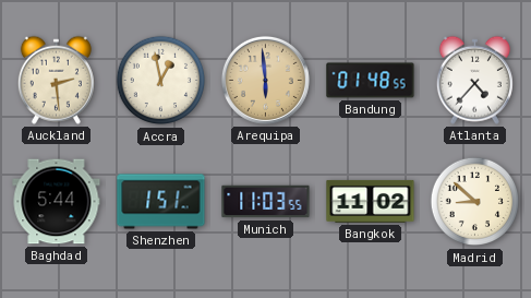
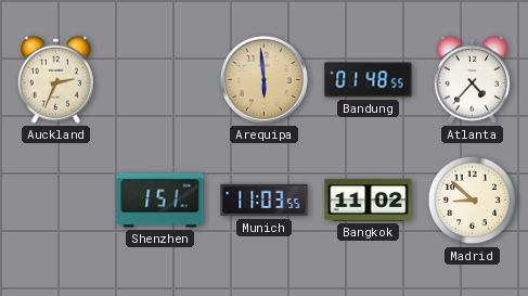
Auckland: 2:29 -> 2:34 (55, 79)
Accra: 12:58 -> none (161, 81)
Baghdad: 5:44 -> none (57, 202)
